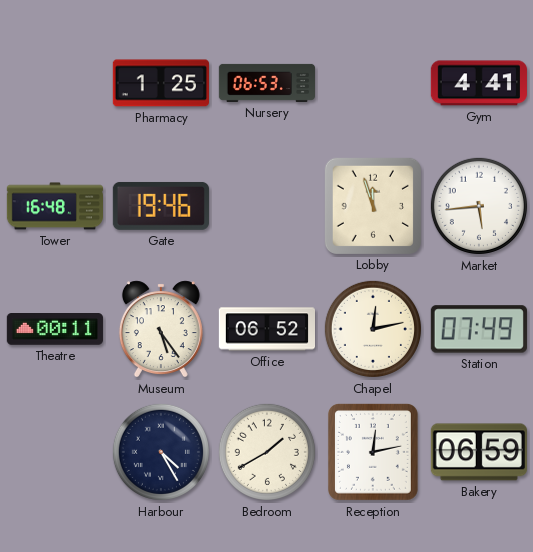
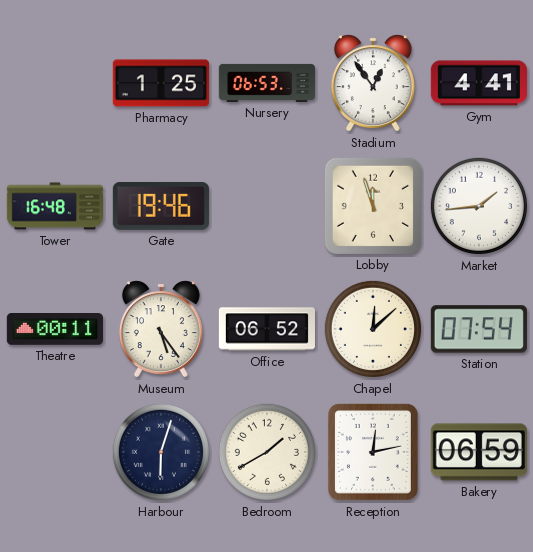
Stadium: none -> 12:54 (373, 83)
Market: 5:44 -> 1:44 (479, 206)
Chapel: 12:13 -> 12:08 (373, 329)
Station: 07:49 -> 07:54 (479, 329)
Harbour: 4:25 -> 6:03 (161, 452)
